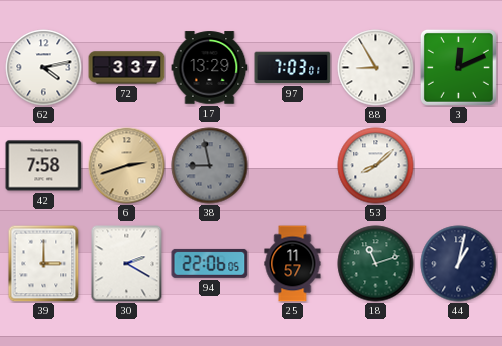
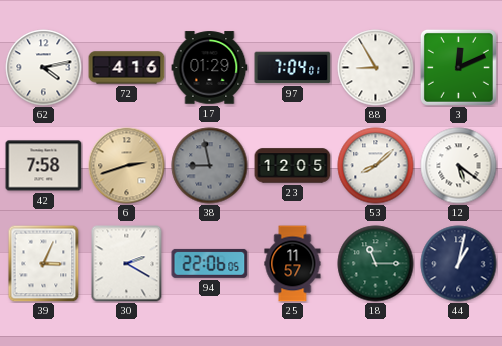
72: 3:37 -> 4:16 (127, 68)
17: 13:29 -> 01:29 (210, 68)
97: 7:03 -> 7:04 (293, 68)
23: none -> 12:05 (293, 166)
12: none -> 5:21 (459, 166)
39: 3:00 -> 3:04 (44, 263)
18: 11:12 -> 11:15 (376, 264)
